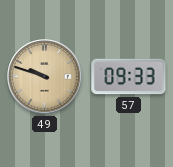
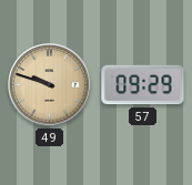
57: 09:33 -> 09:29 (143, 85)
